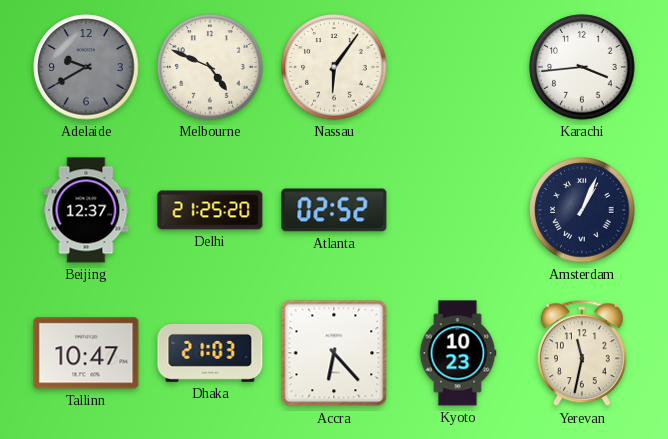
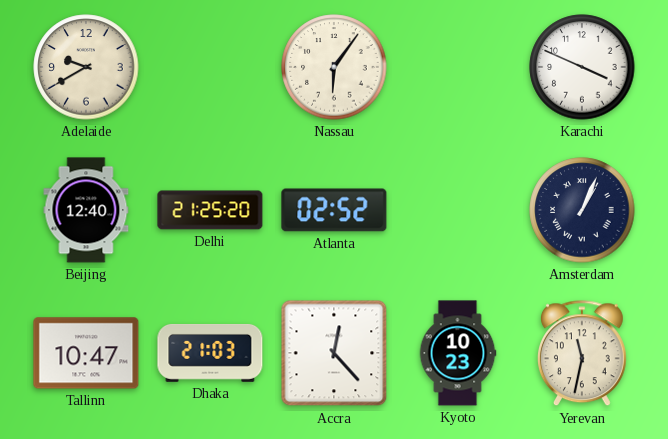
Adelaide dial: grey -> cream (86, 67)
Melbourne: 4:49 -> none (210, 67)
Karachi: 3:44 -> 3:49 (582, 67)
Beijing: 12:37 -> 12:40 (86, 210)
Accra: 6:23 -> 12:23 (334, 353)
